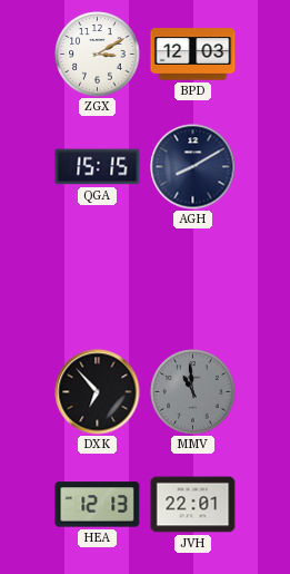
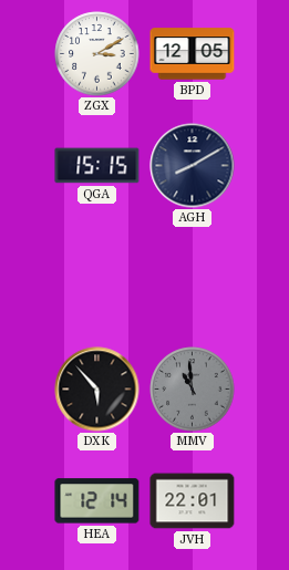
BPD: 12:03 -> 12:05 (193, 54)
DXK: 6:53 -> 5:53 (97, 390)
HEA: 12:13 -> 12:14 (97, 501)
